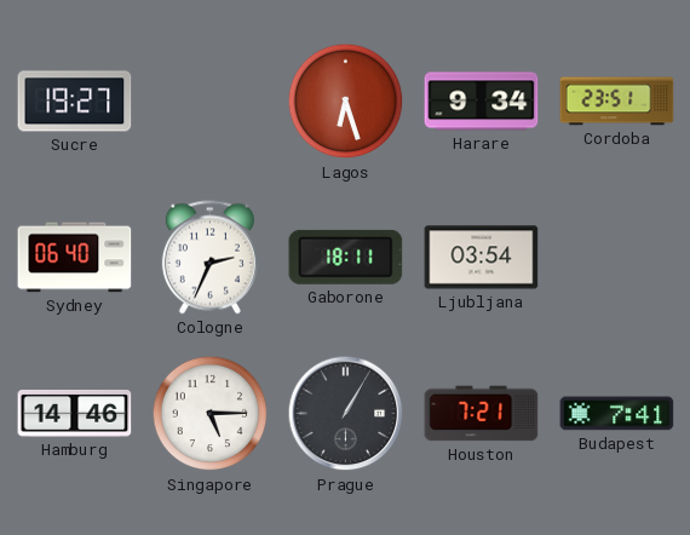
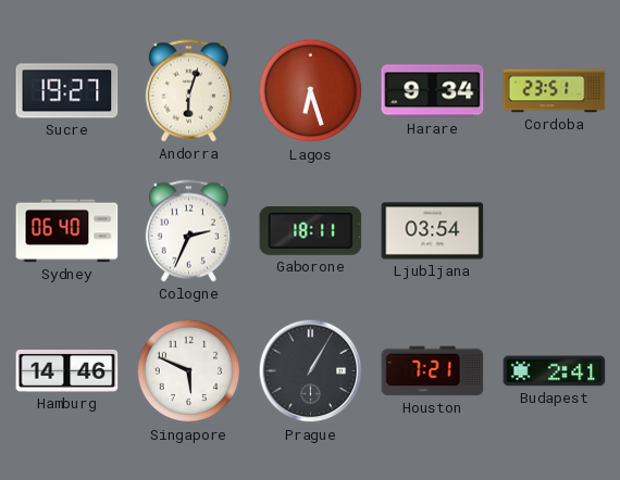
Andorra: none -> 6:03 (188, 91)
Singapore: 5:15 -> 5:49 (189, 371)
Budapest: 7:41 -> 2:41 (555, 371)
